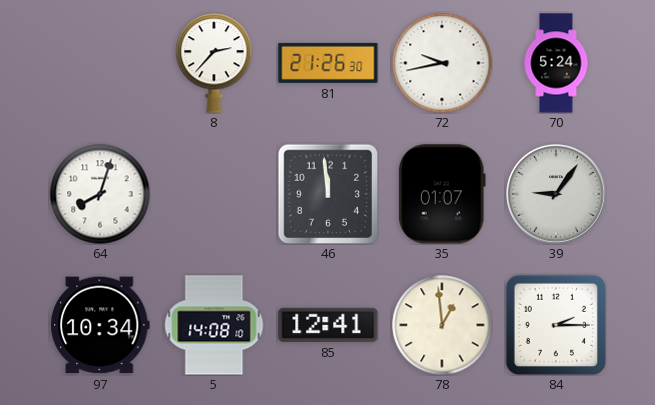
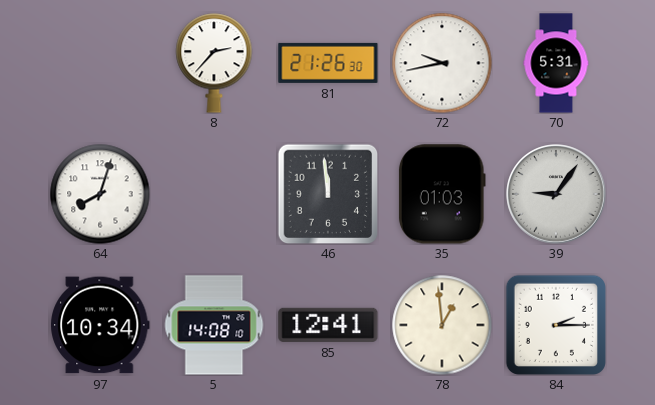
70: 5:24 -> 5:31 (556, 63)
35: 01:07 -> 01:03 (442, 194)
